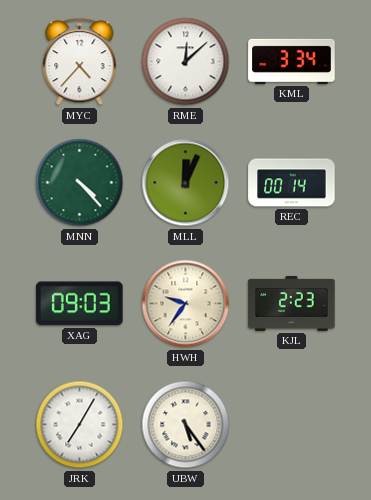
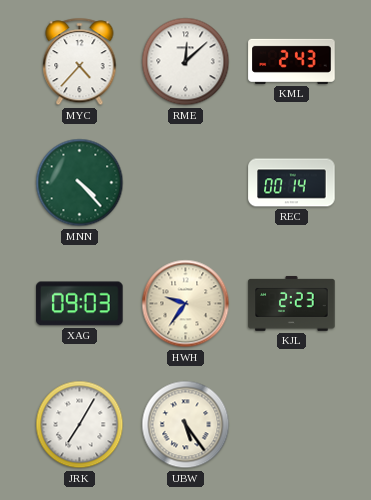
KML: 3:34 -> 2:43 (292, 61)
MLL: 12:04 -> none (186, 183)
